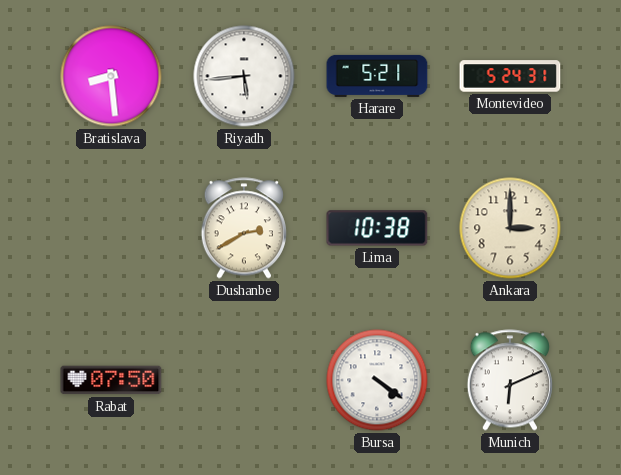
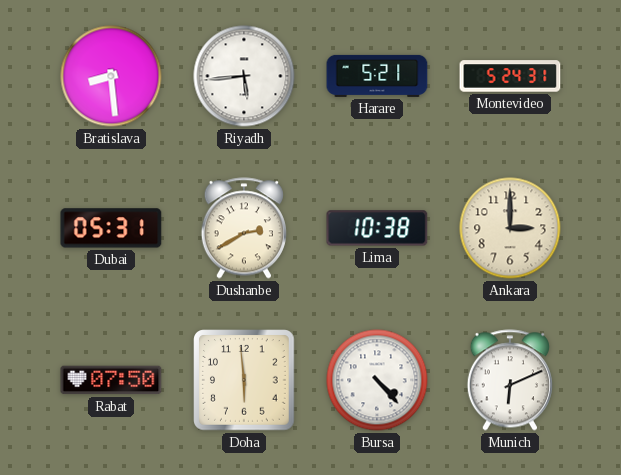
Dubai: none -> 05:31 (111, 228)
Doha: none -> 5:59 (244, 380)
Bursa: 4:21 -> 4:23 (377, 380)
